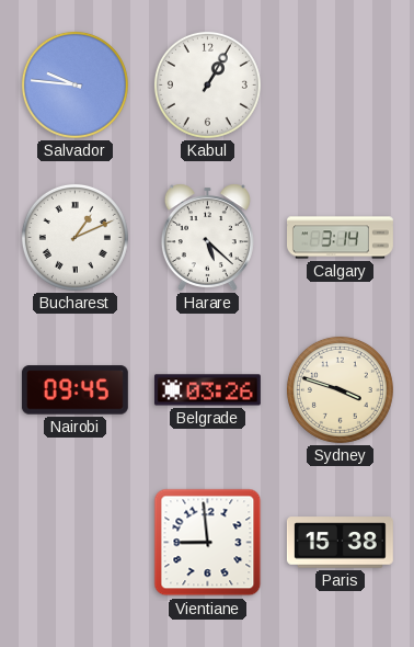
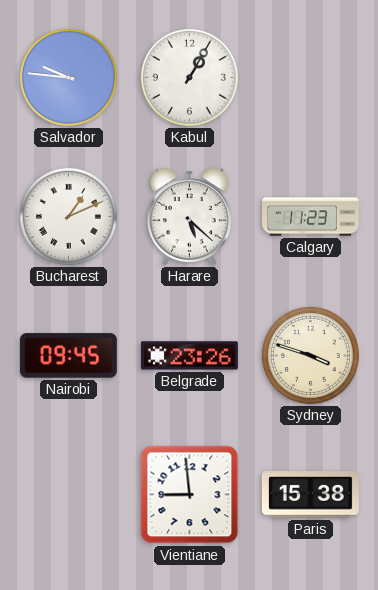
Calgary: 3:14 -> 11:23 (311, 217)
Belgrade: 03:26 -> 23:26 (189, 356)
